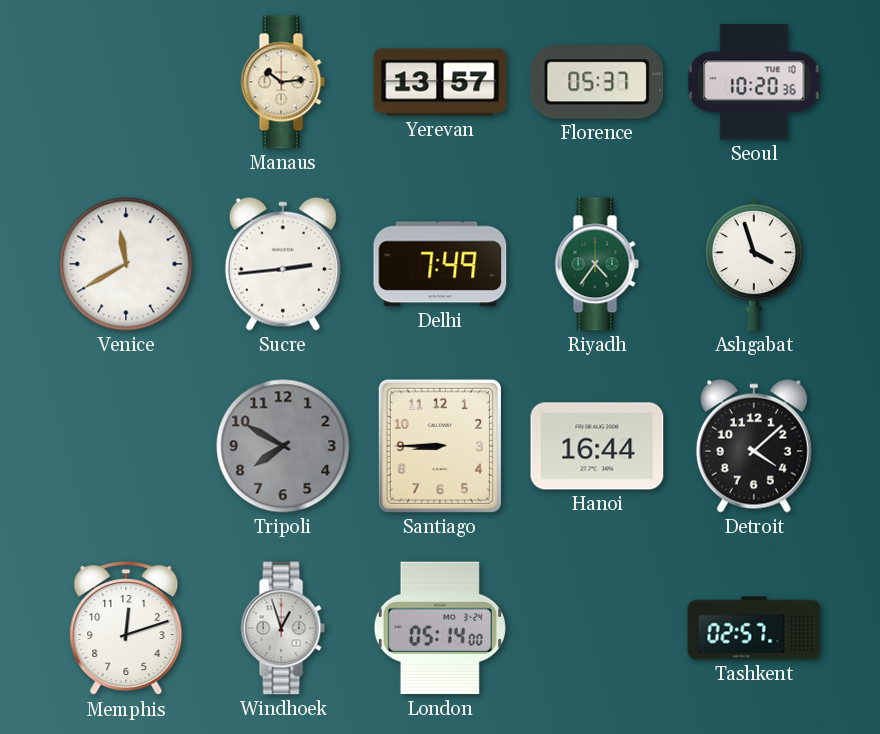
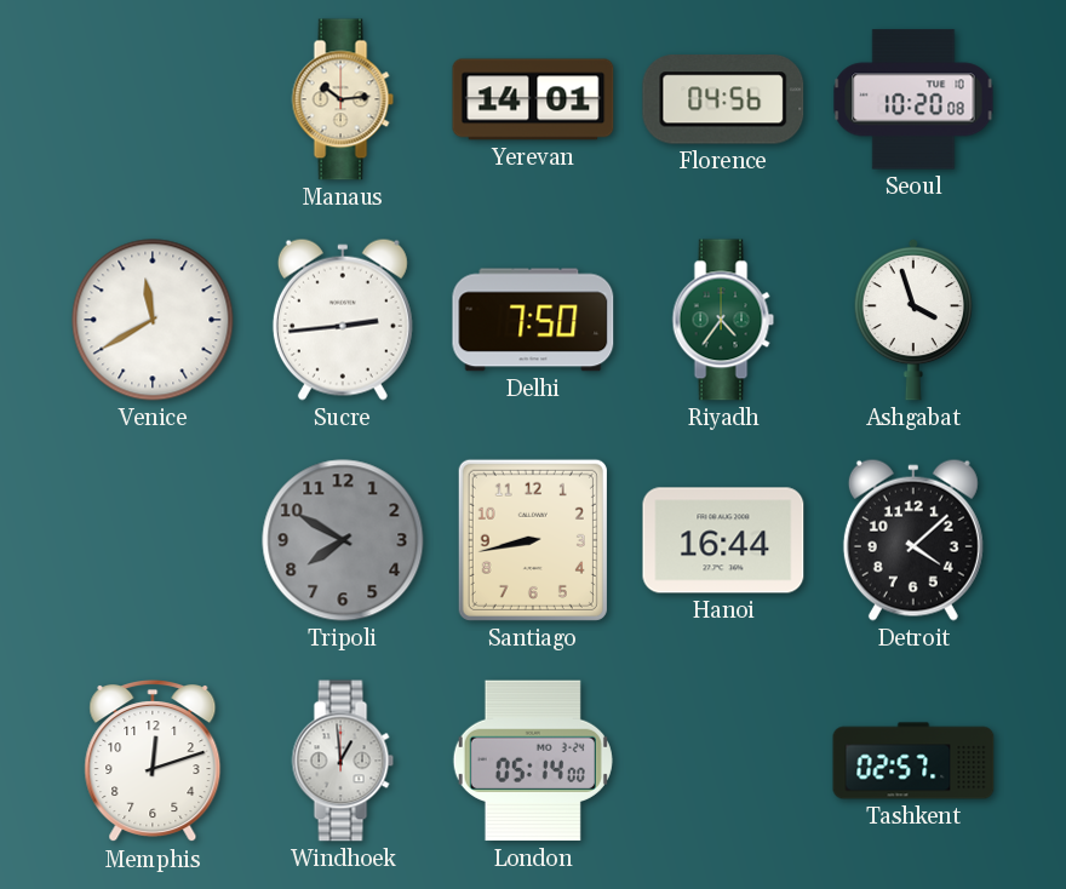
Yerevan: 13:57 -> 14:01 (533, 99)
Florence: 05:37 -> 04:56 (723, 99)
Seoul: 10:20:36 -> 10:20:08 (913, 99)
Delhi: 7:49 -> 7:50 (533, 320)
Santiago: 8:45 -> 8:43 (533, 540)
Windhoek: 12:57 -> 12:59 (343, 761)
